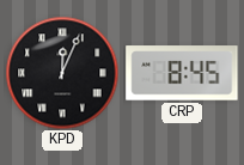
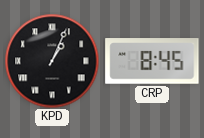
KPD: 12:04 -> 1:04 (52, 61)
